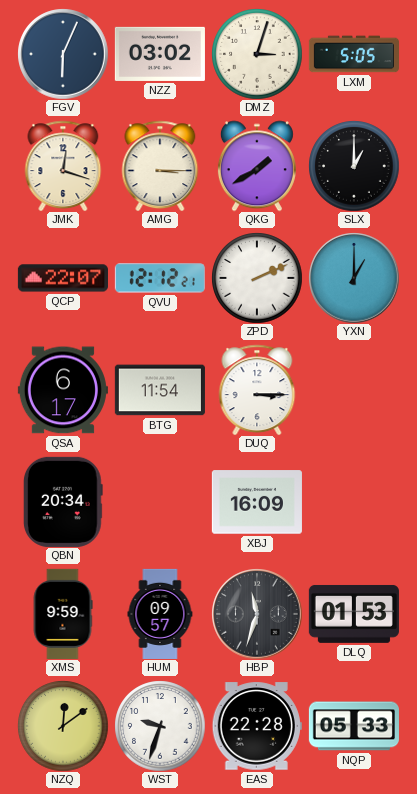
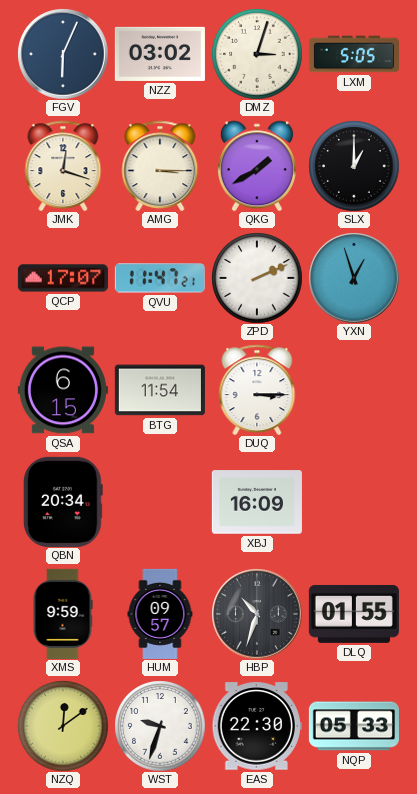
QCP: 22:07 -> 17:07 (63, 278)
QVU: 12:12 -> 11:47 (160, 278)
YXN: 1:00 -> 12:57 (354, 278)
QSA: 6:17 -> 6:15 (63, 390)
HBP: 11:33 -> 10:33 (257, 614)
DLQ: 01:53 -> 01:55 (354, 614)
EAS: 22:28 -> 22:30 (257, 726)
